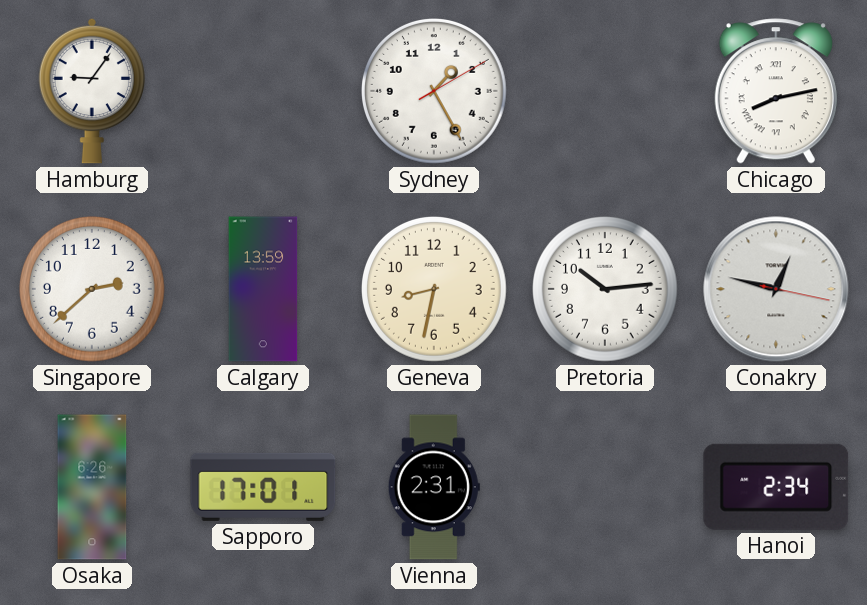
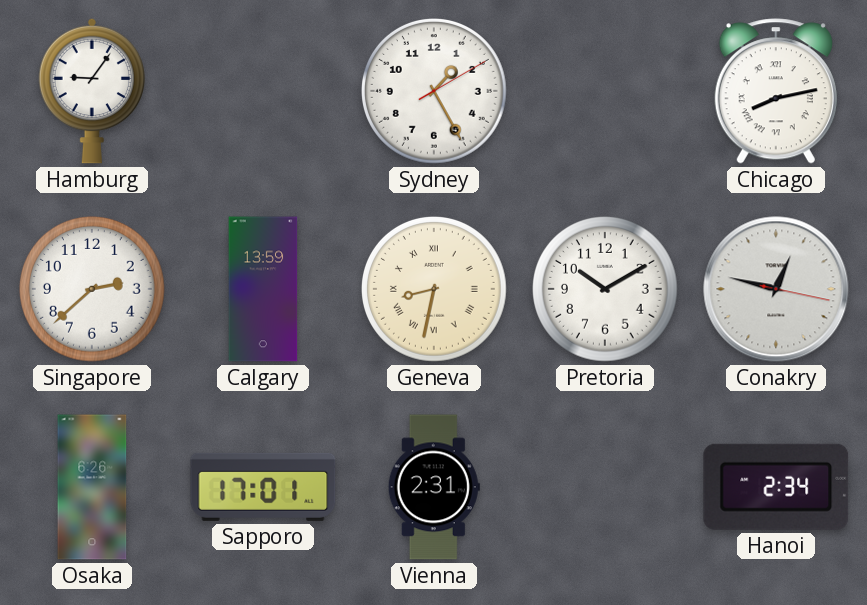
Geneva numerals: Arabic -> Roman (435, 290)
Pretoria: 10:14 -> 10:10 (606, 290)
